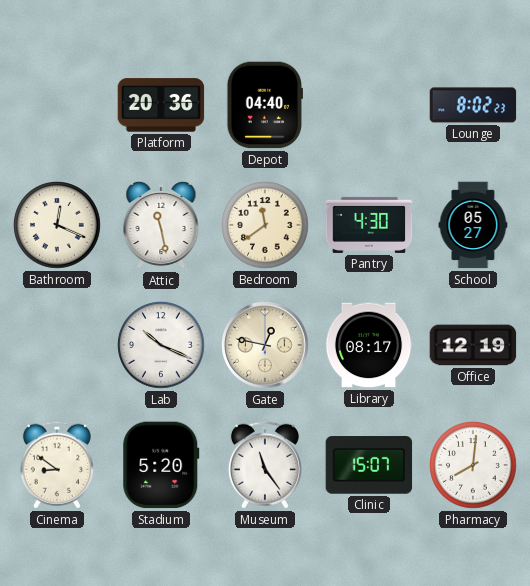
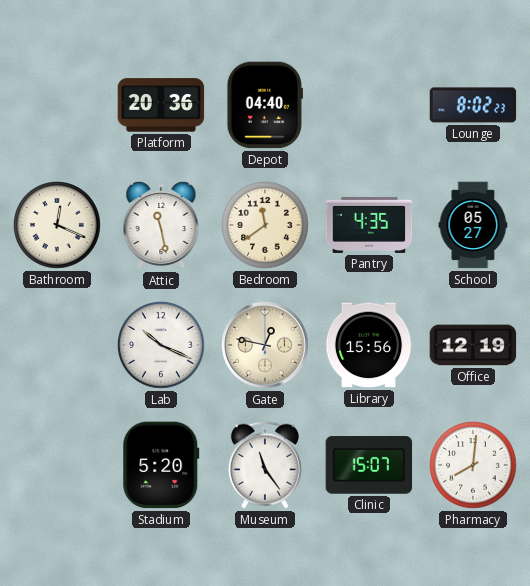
Pantry: 4:30 -> 4:35 (369, 225)
Library: 08:17 -> 15:56 (369, 345)
Cinema: 8:51 -> none (57, 465)
